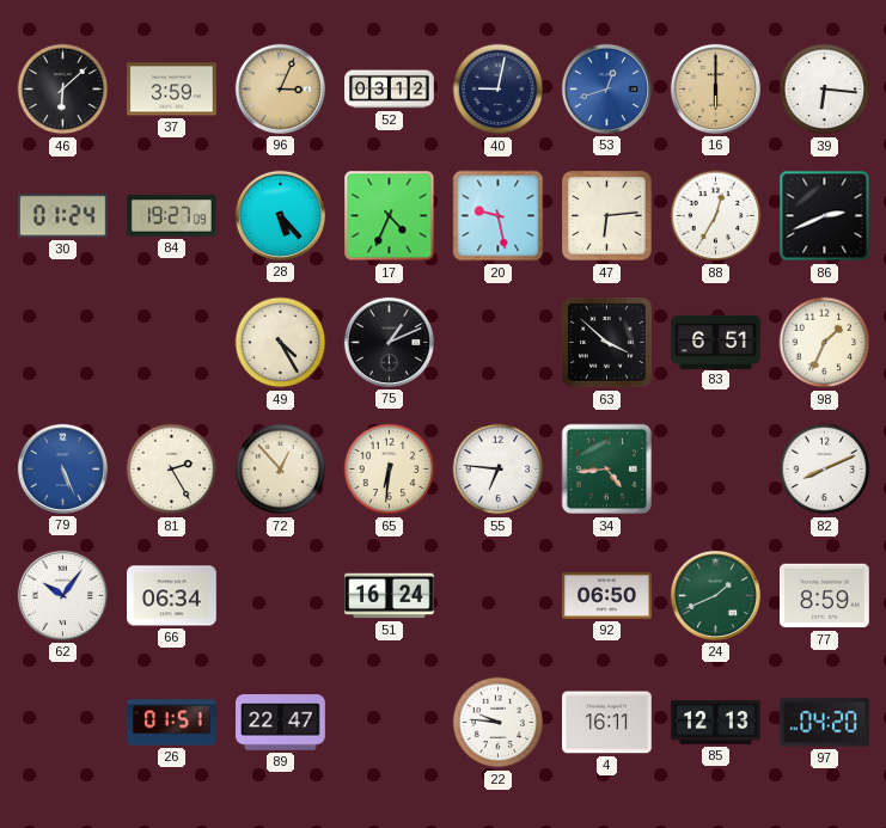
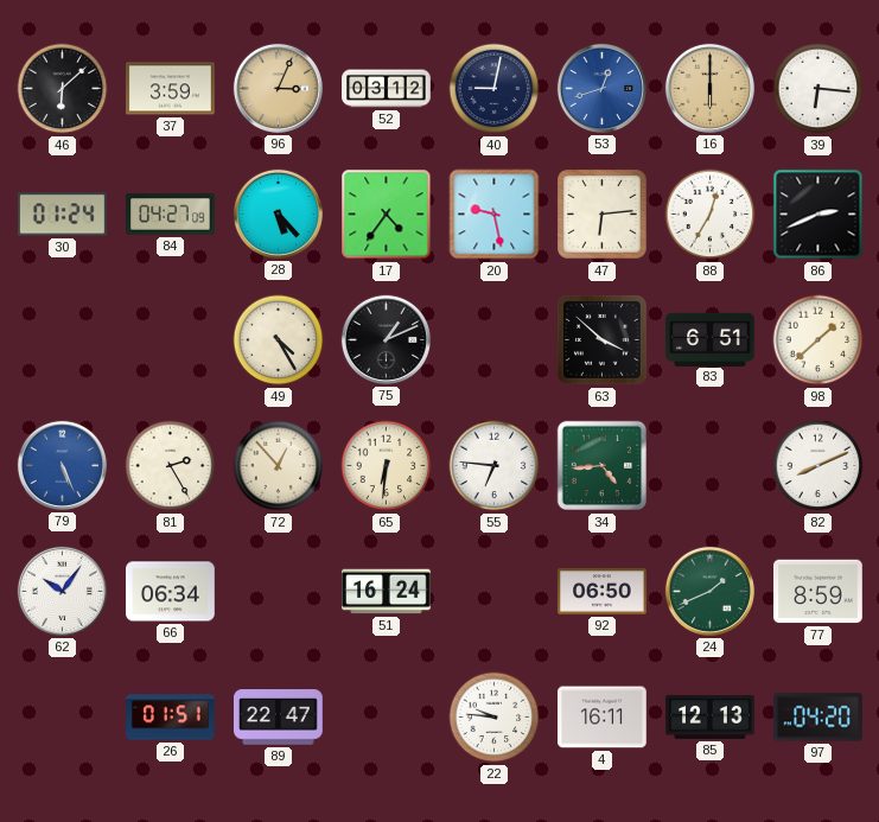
84: 19:27 -> 04:27 (171, 215)
17: 4:34 -> 4:36 (387, 215)
98: 1:34 -> 1:38 (819, 340)
